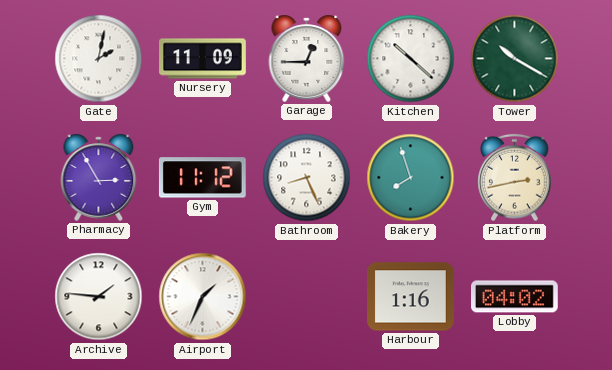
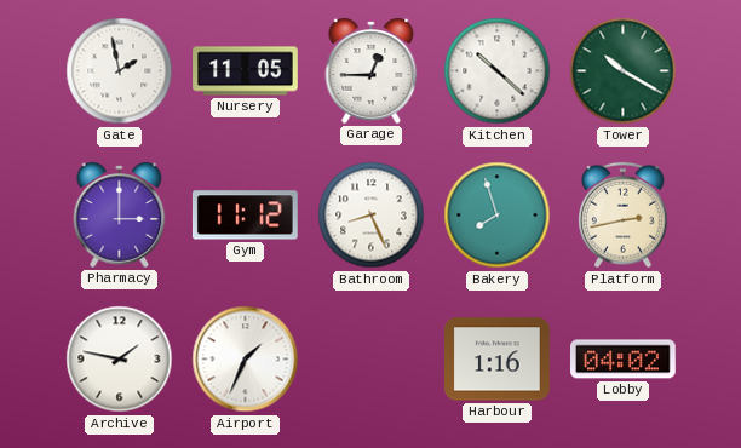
Gate: 2:02 -> 1:58 (120, 71)
Nursery: 11:09 -> 11:05 (246, 71)
Pharmacy: 2:55 -> 3:00 (120, 214)
Archive: 1:46 -> 1:47 (120, 360)
